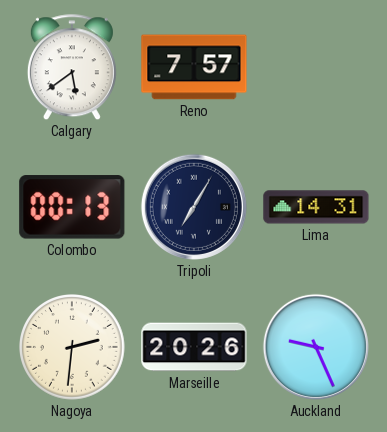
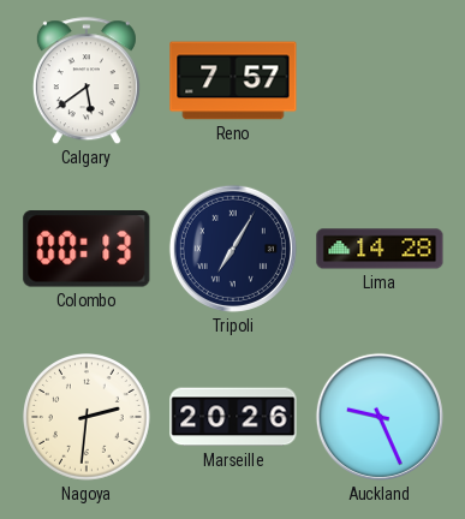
Lima: 14:31 -> 14:28 (380, 249)
